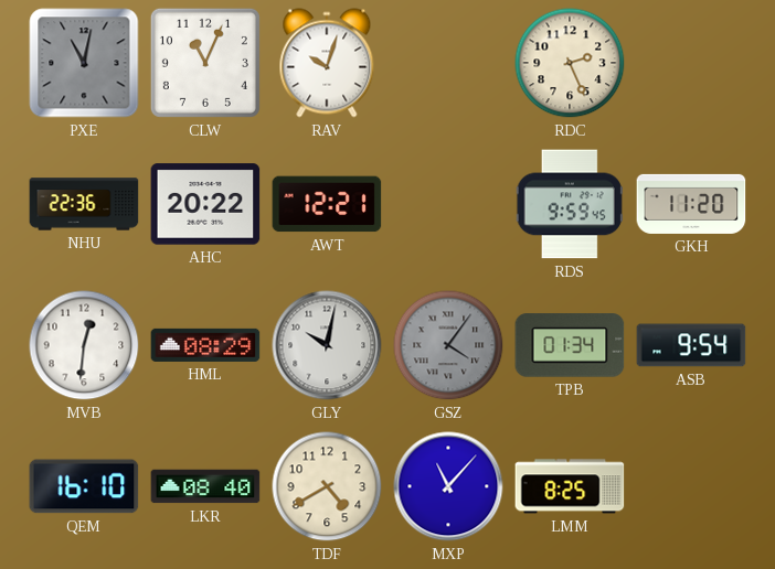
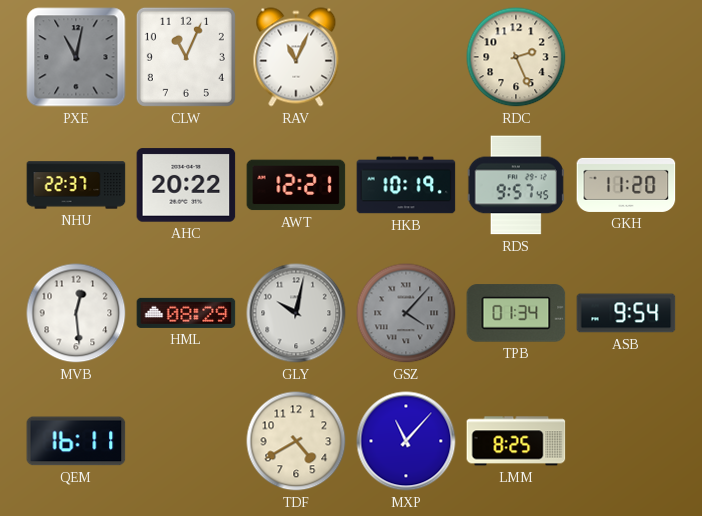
RAV: 10:03 -> 11:04 (296, 57)
NHU: 22:36 -> 22:37 (76, 185)
HKB: none -> 10:19 (406, 185)
RDS: 9:59 -> 9:57 (516, 185)
MVB: 12:31 -> 12:29 (76, 313)
GSZ: 4:06 -> 4:07 (406, 313)
QEM: 16:10 -> 16:11 (76, 441)
LKR: 08:40 -> none (205, 486)
